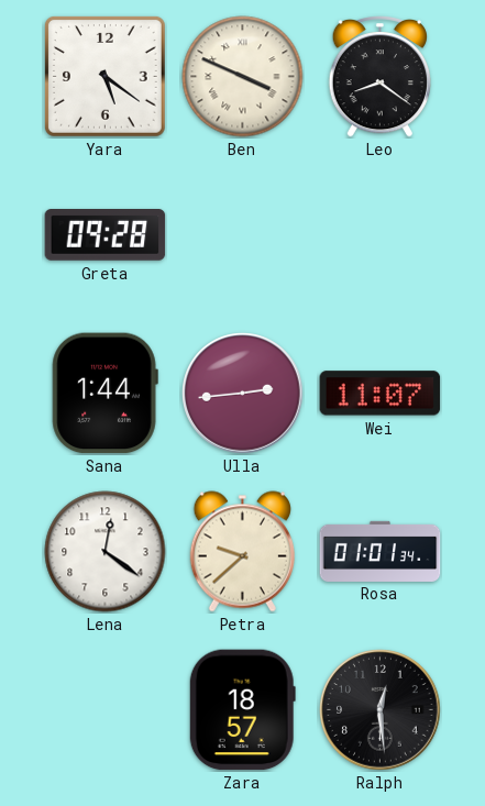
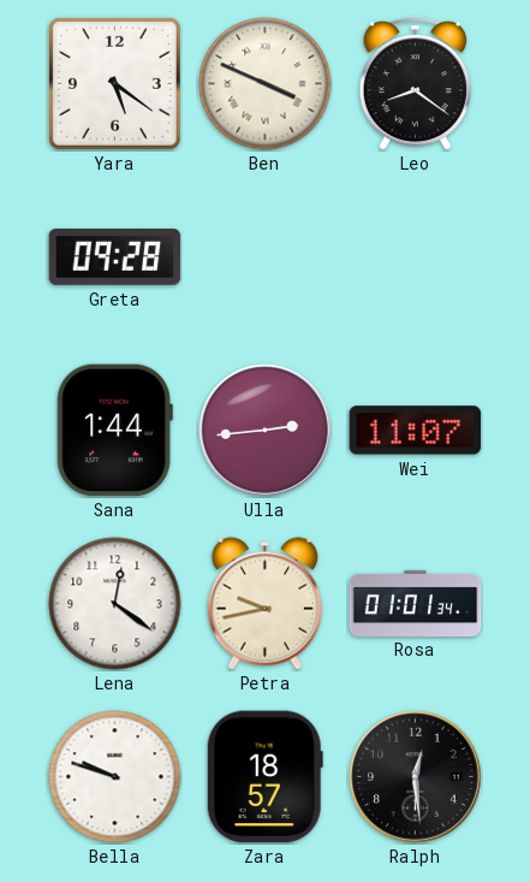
Petra: 9:38 -> 9:43 (264, 604)
Bella: none -> 9:48 (115, 777)
